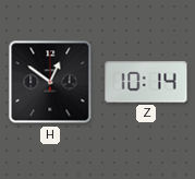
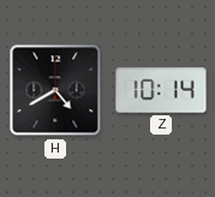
H: 12:51 -> 4:40 (55, 90)
